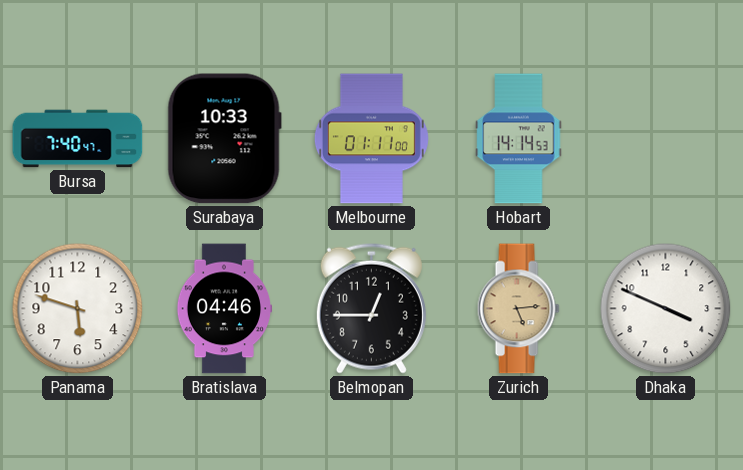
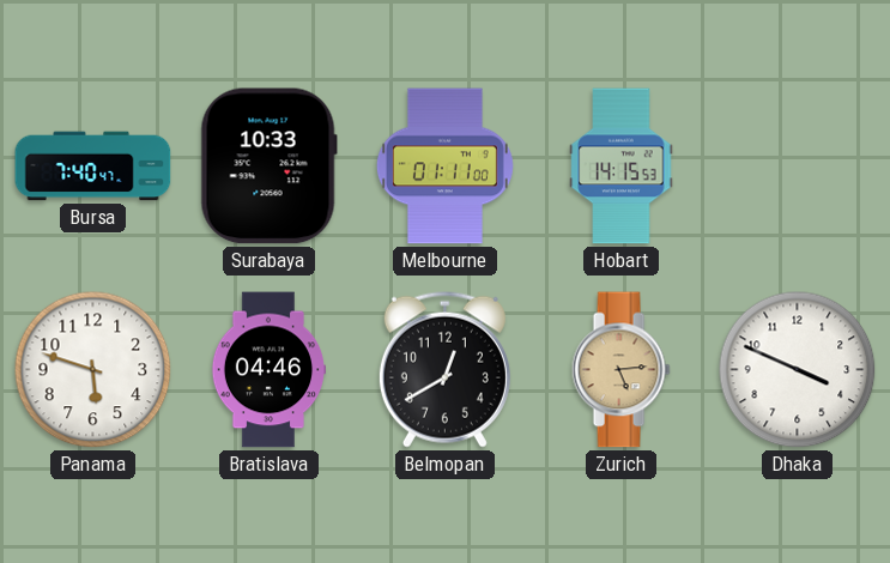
Hobart: 14:14 -> 14:15 (622, 167)
Belmopan: 12:45 -> 12:40 (444, 369)
